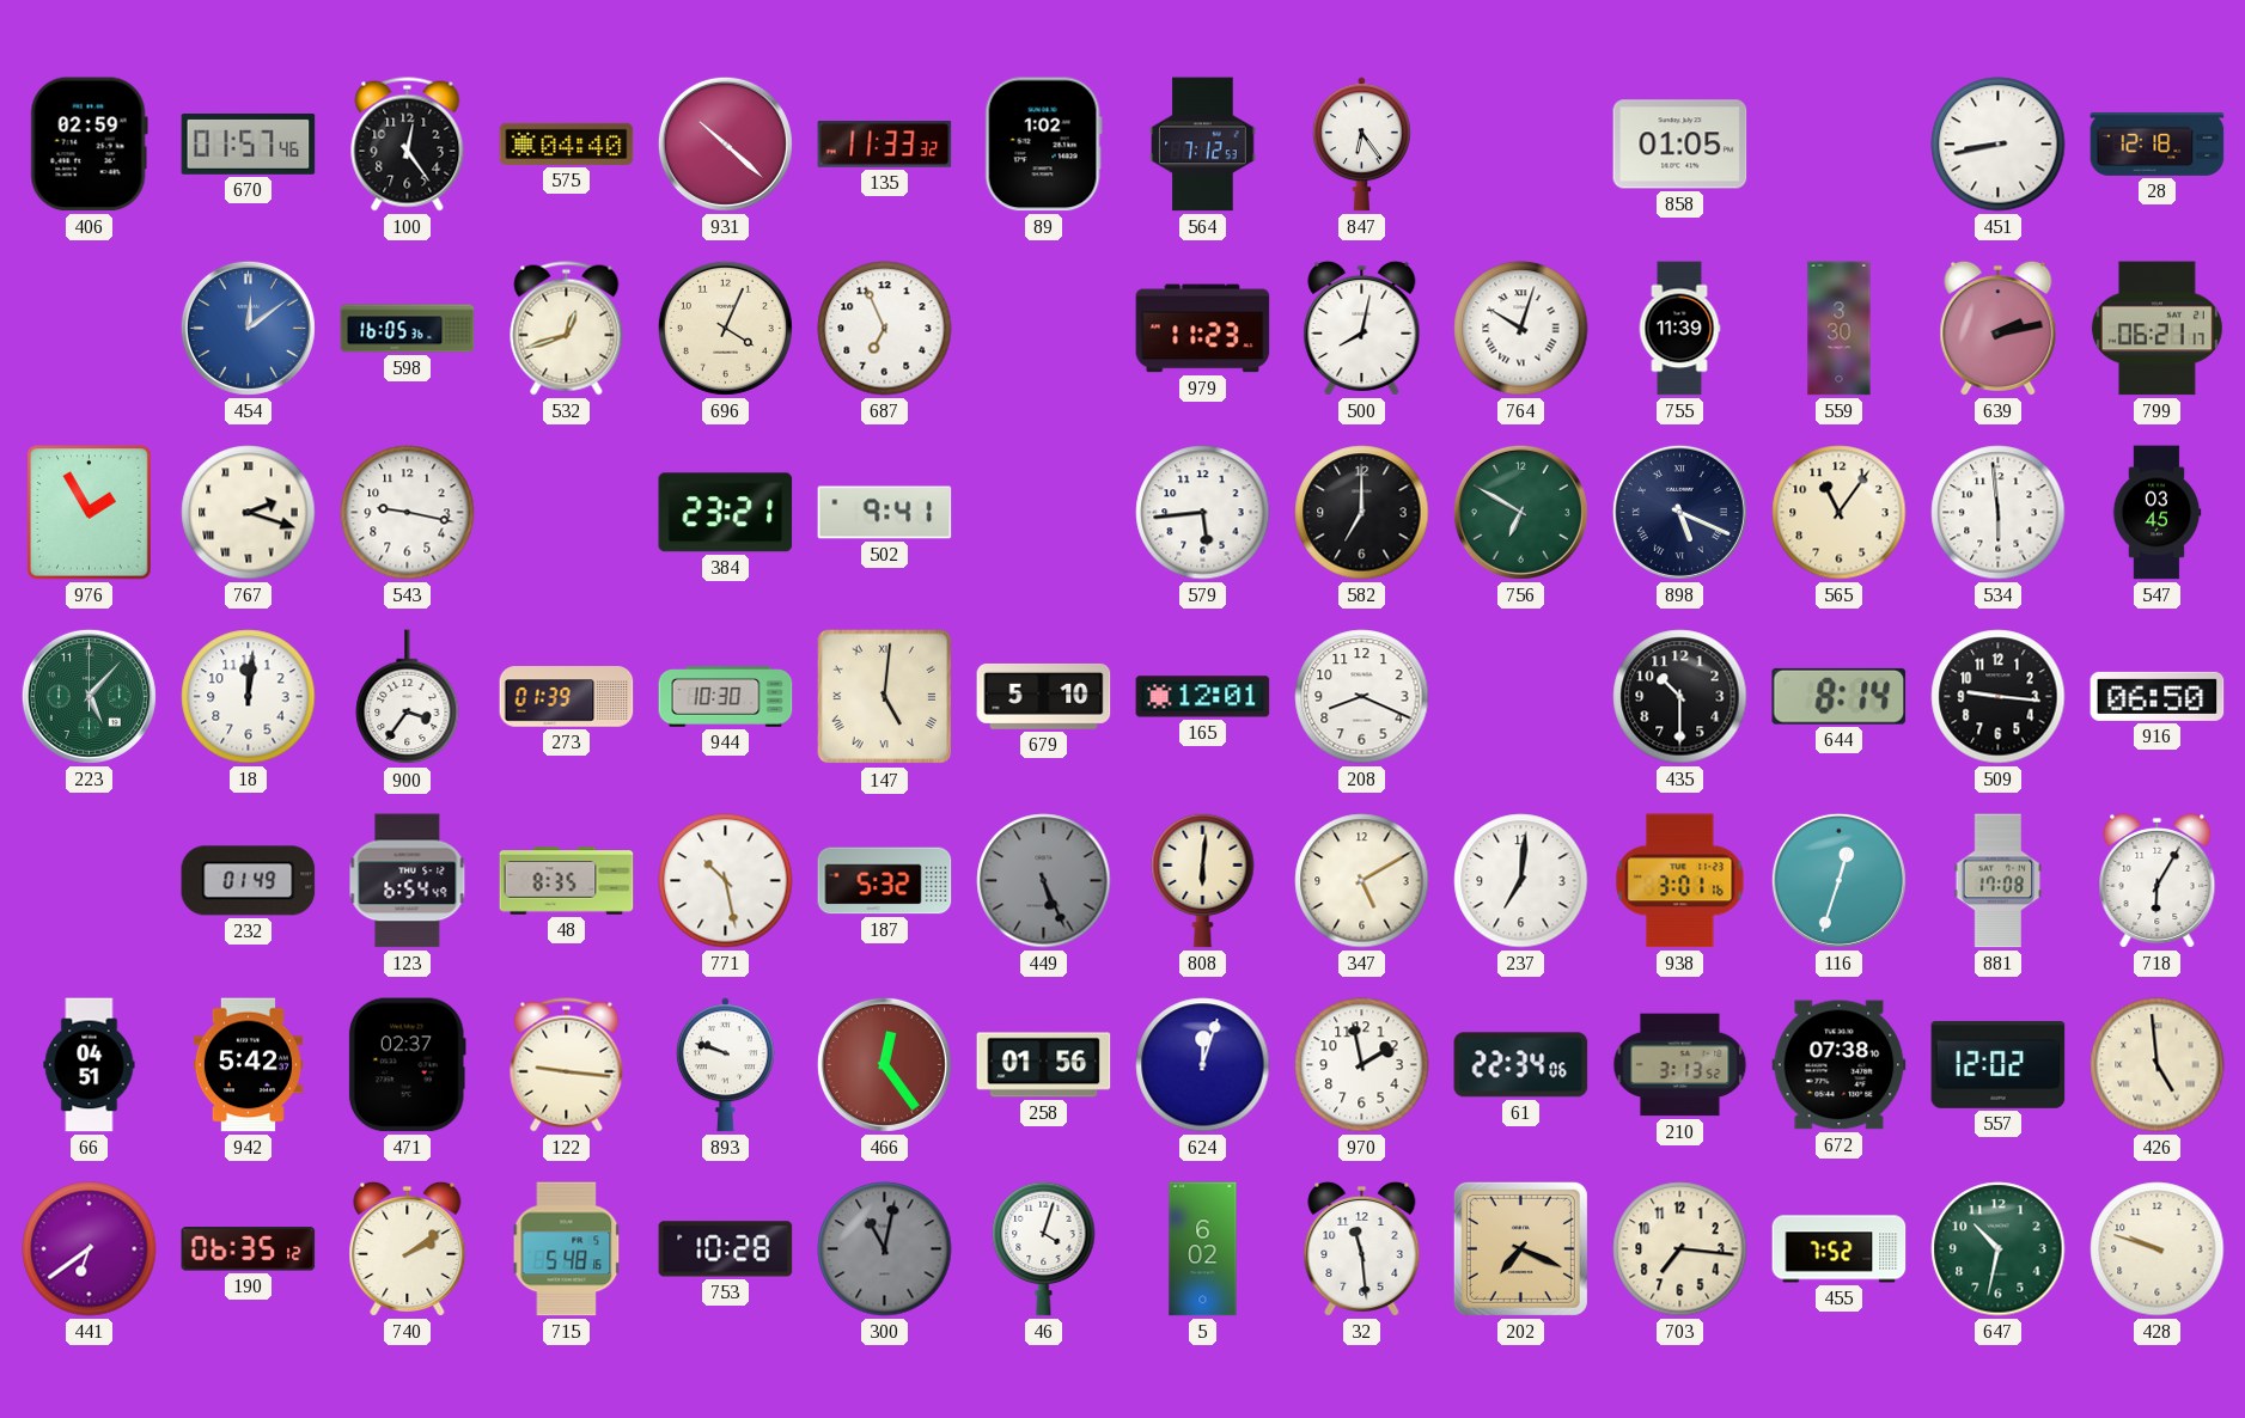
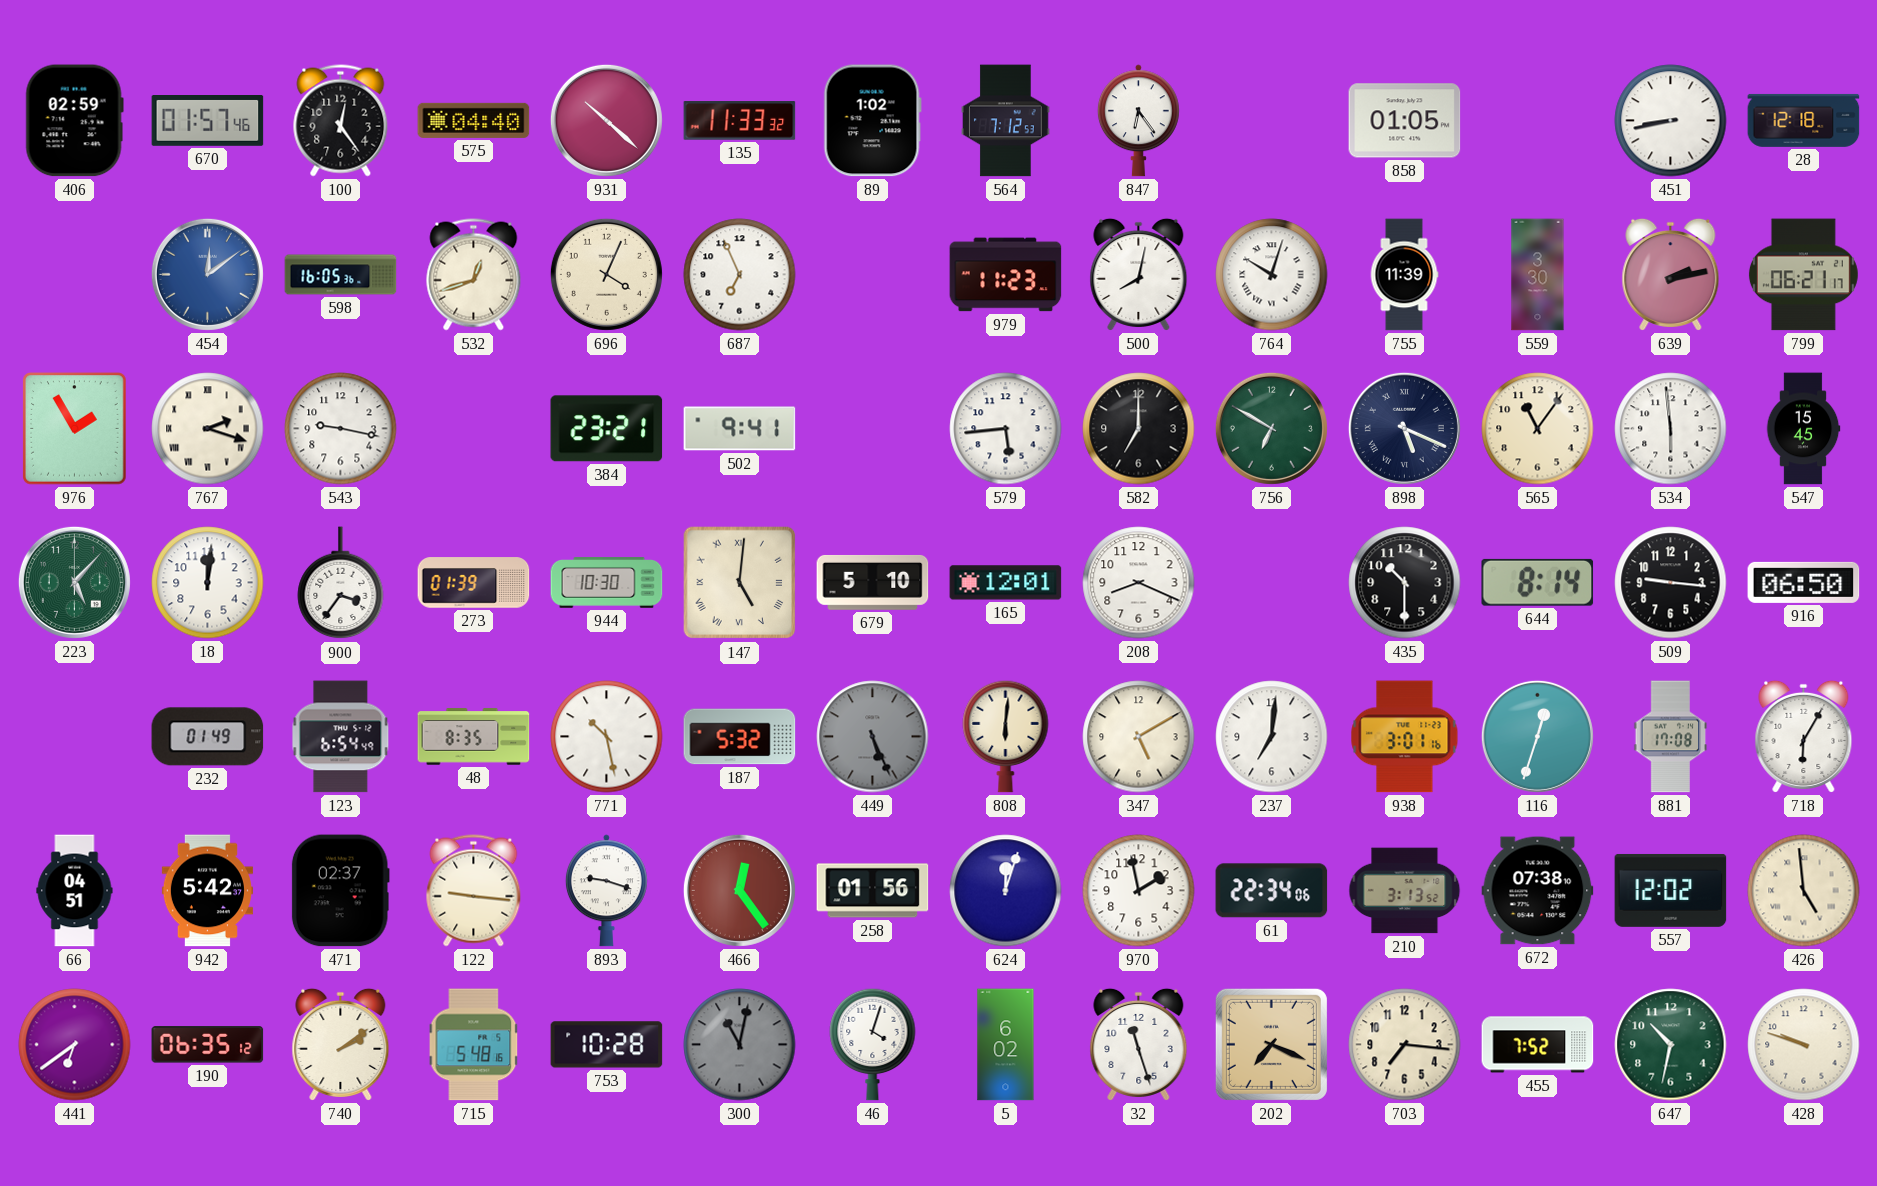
547: 03:45 -> 15:45 (1803, 429)
893: 9:48 -> 9:18 (606, 891)
32: 11:29 -> 11:27 (1139, 1044)
